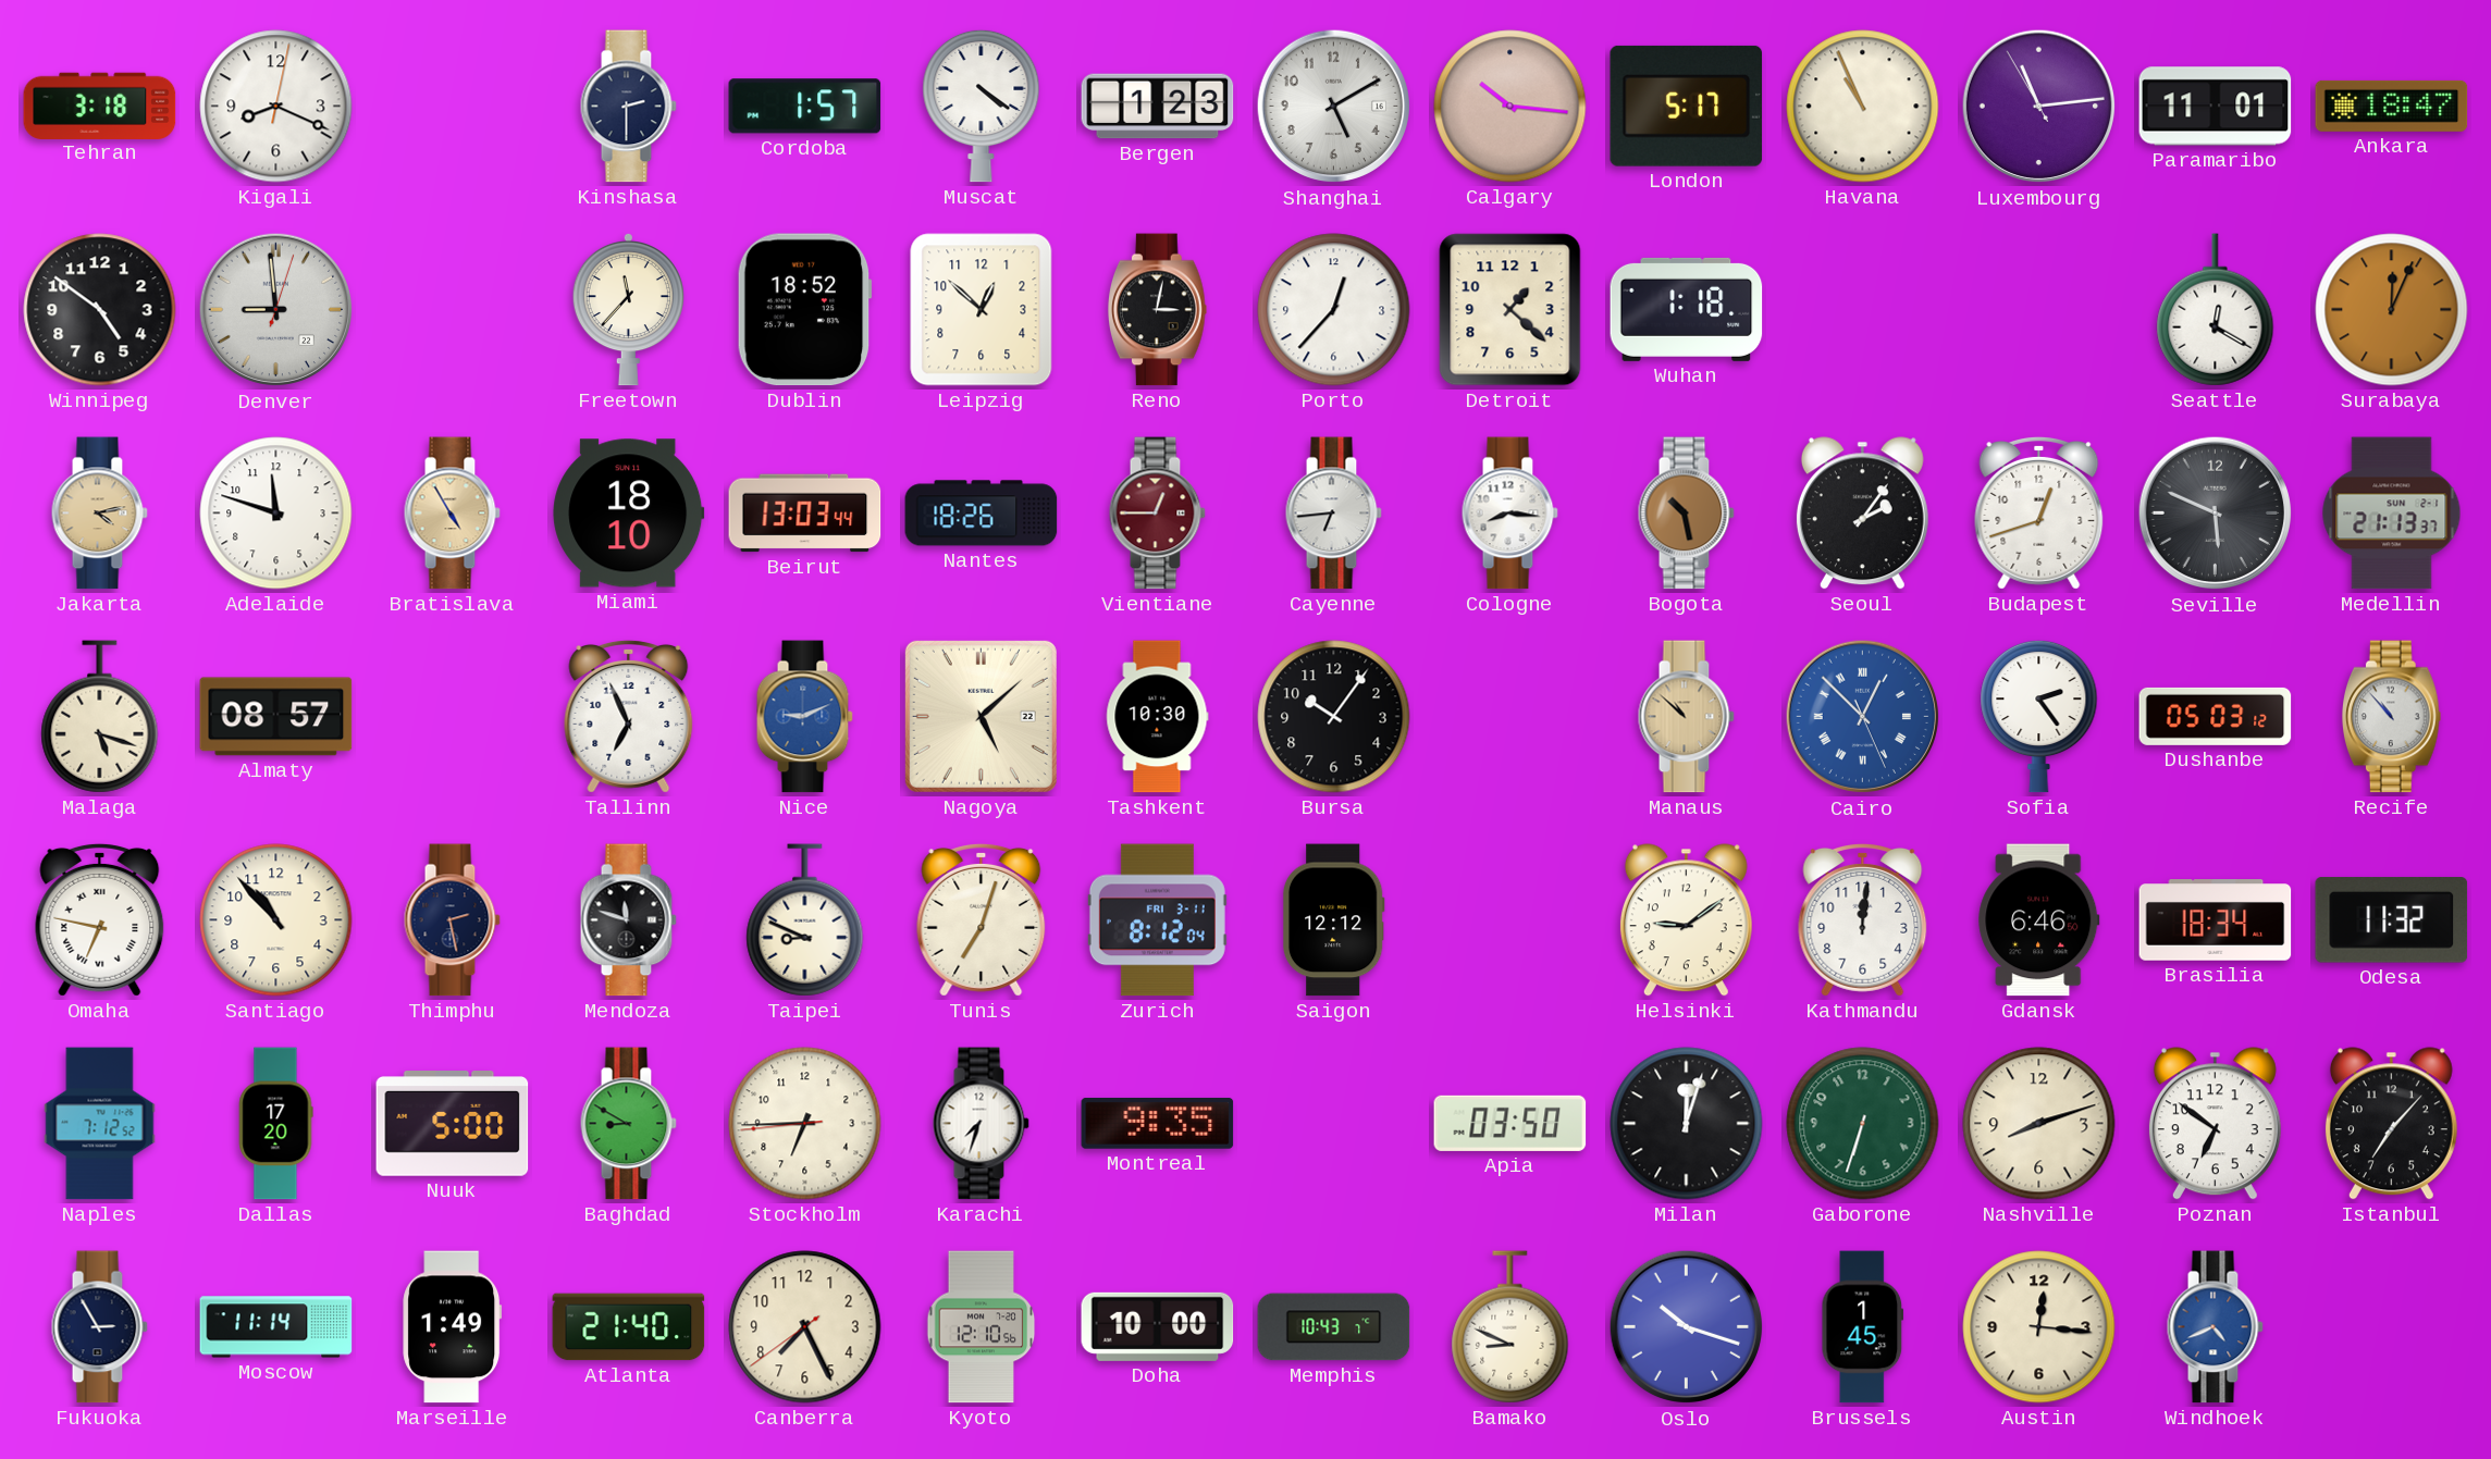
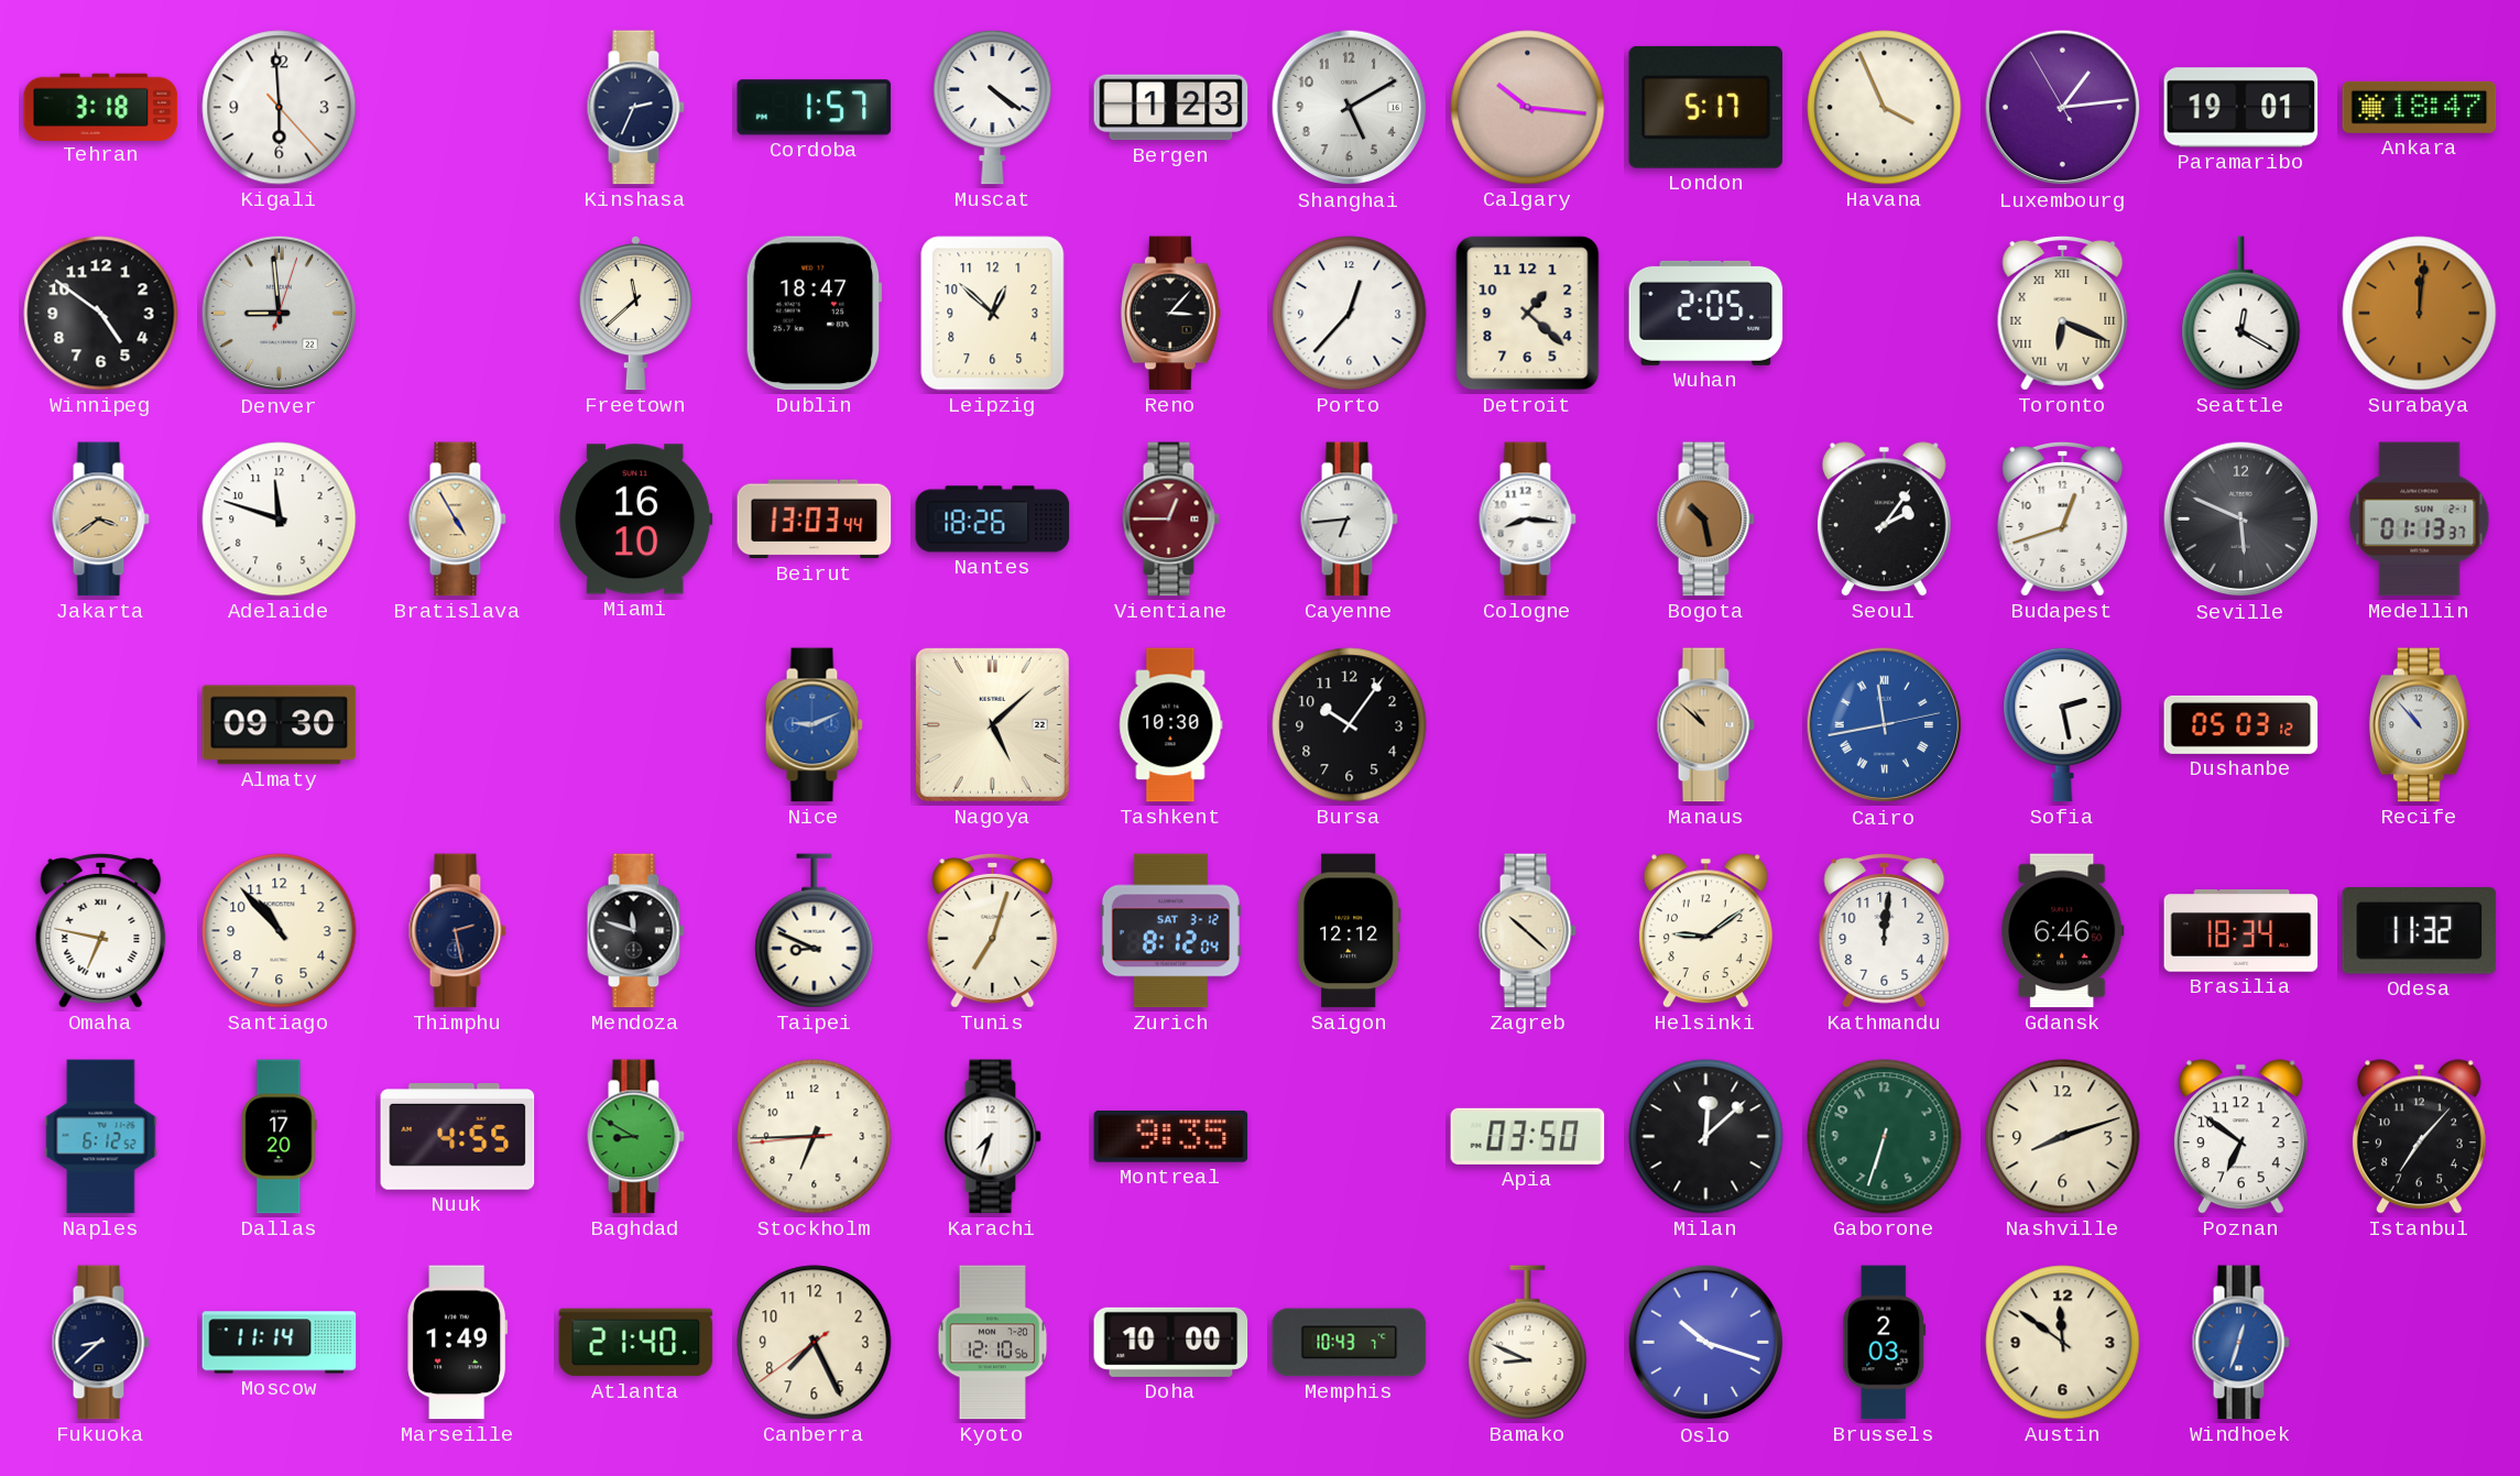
Kigali: 8:19 -> 5:59 (280, 108)
Kinshasa: 2:30 -> 2:34 (635, 108)
Havana: 10:56 -> 3:56 (1885, 108)
Luxembourg: 11:13 -> 1:13 (2063, 108)
Paramaribo: 11:01 -> 19:01 (2241, 108)
Freetown: 11:37 -> 11:38 (635, 313)
Dublin: 18:52 -> 18:47 (814, 314)
Reno: 3:02 -> 3:07 (1170, 314)
Wuhan: 1:18 -> 2:05 (1706, 313)
Toronto: none -> 6:19 (2063, 313)
Surabaya: 12:04 -> 12:01 (2420, 314)
Jakarta: 4:13 -> 3:39 (100, 520)
Miami: 18:10 -> 16:10 (636, 520)
Medellin: 21:13 -> 01:13 (2420, 520)
Malaga: 5:18 -> none (100, 717)
Almaty: 08:57 -> 09:30 (280, 725)
Tallinn: 6:56 -> none (629, 716)
Cairo: 12:52 -> 11:43 (1885, 725)
Sofia: 2:24 -> 2:28 (2063, 724)
Zurich date: FRI 3-11 -> SAT 3-12 (1170, 931)
Zagreb: none -> 10:22 (1527, 931)
Naples: 7:12 -> 6:12 (101, 1137)
Nuuk: 5:00 -> 4:55 (458, 1137)
Milan: 12:03 -> 12:08 (1706, 1137)
Fukuoka: 2:55 -> 8:38 (100, 1343)
Brussels: 1:45 -> 2:03 (1885, 1343)
Austin: 12:16 -> 11:51 (2063, 1343)
Windhoek: 4:41 -> 12:33 (2240, 1343)
